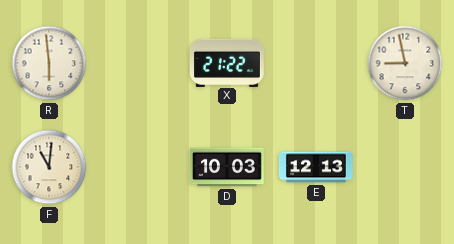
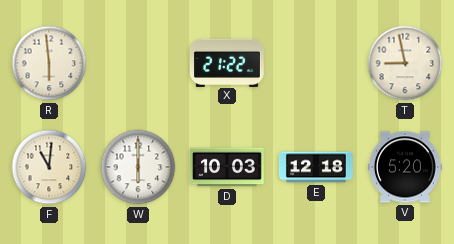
W: none -> 6:00 (138, 167)
E: 12:13 -> 12:18 (316, 167)
V: none -> 5:20 (405, 167)
